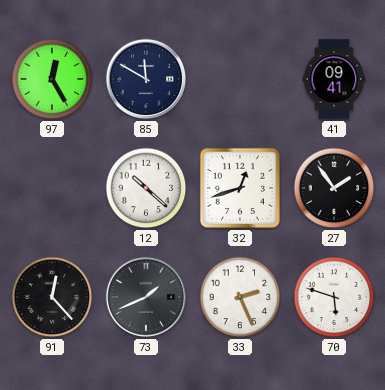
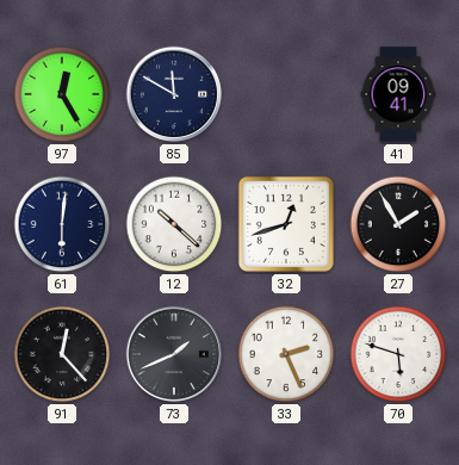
61: none -> 6:01 (62, 224)
27: 1:54 -> 1:55 (398, 224)
